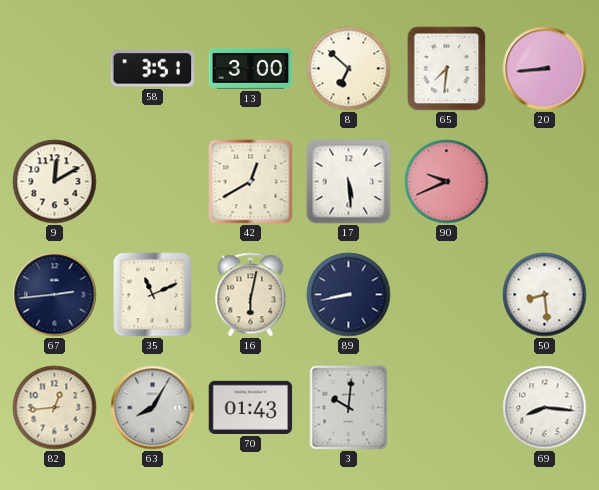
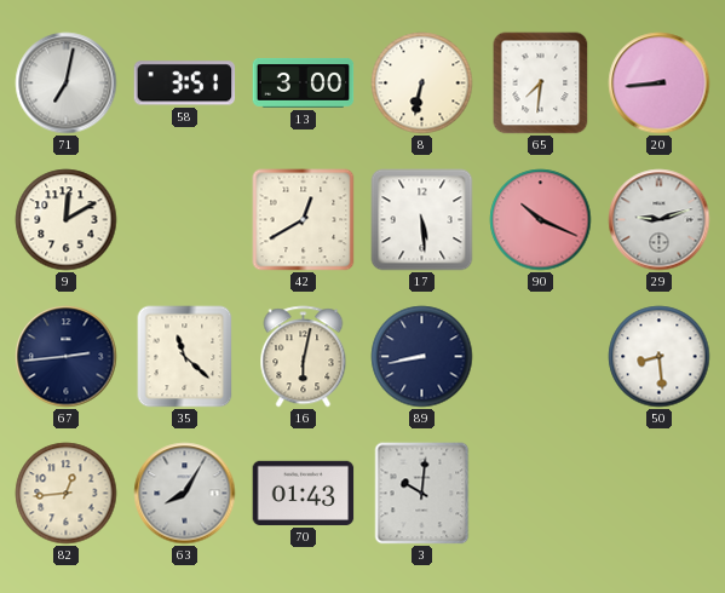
71: none -> 7:02 (67, 84)
8: 6:52 -> 6:32 (422, 84)
90: 9:41 -> 10:19 (541, 220)
29: none -> 9:12 (660, 220)
35: 11:11 -> 11:22 (185, 357)
69: 8:16 -> none (545, 408)
